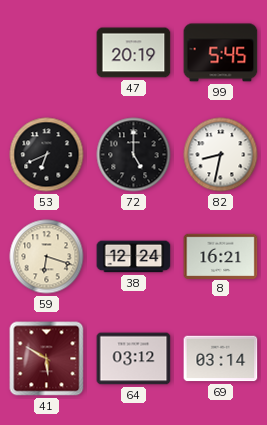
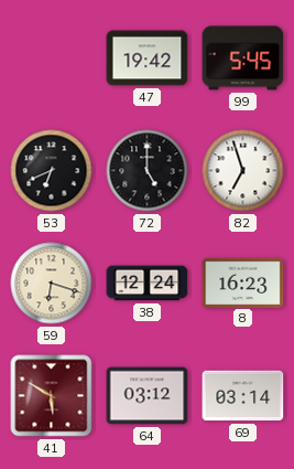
47: 20:19 -> 19:42 (148, 58)
82: 8:32 -> 6:57 (243, 171)
8: 16:21 -> 16:23 (243, 283)
